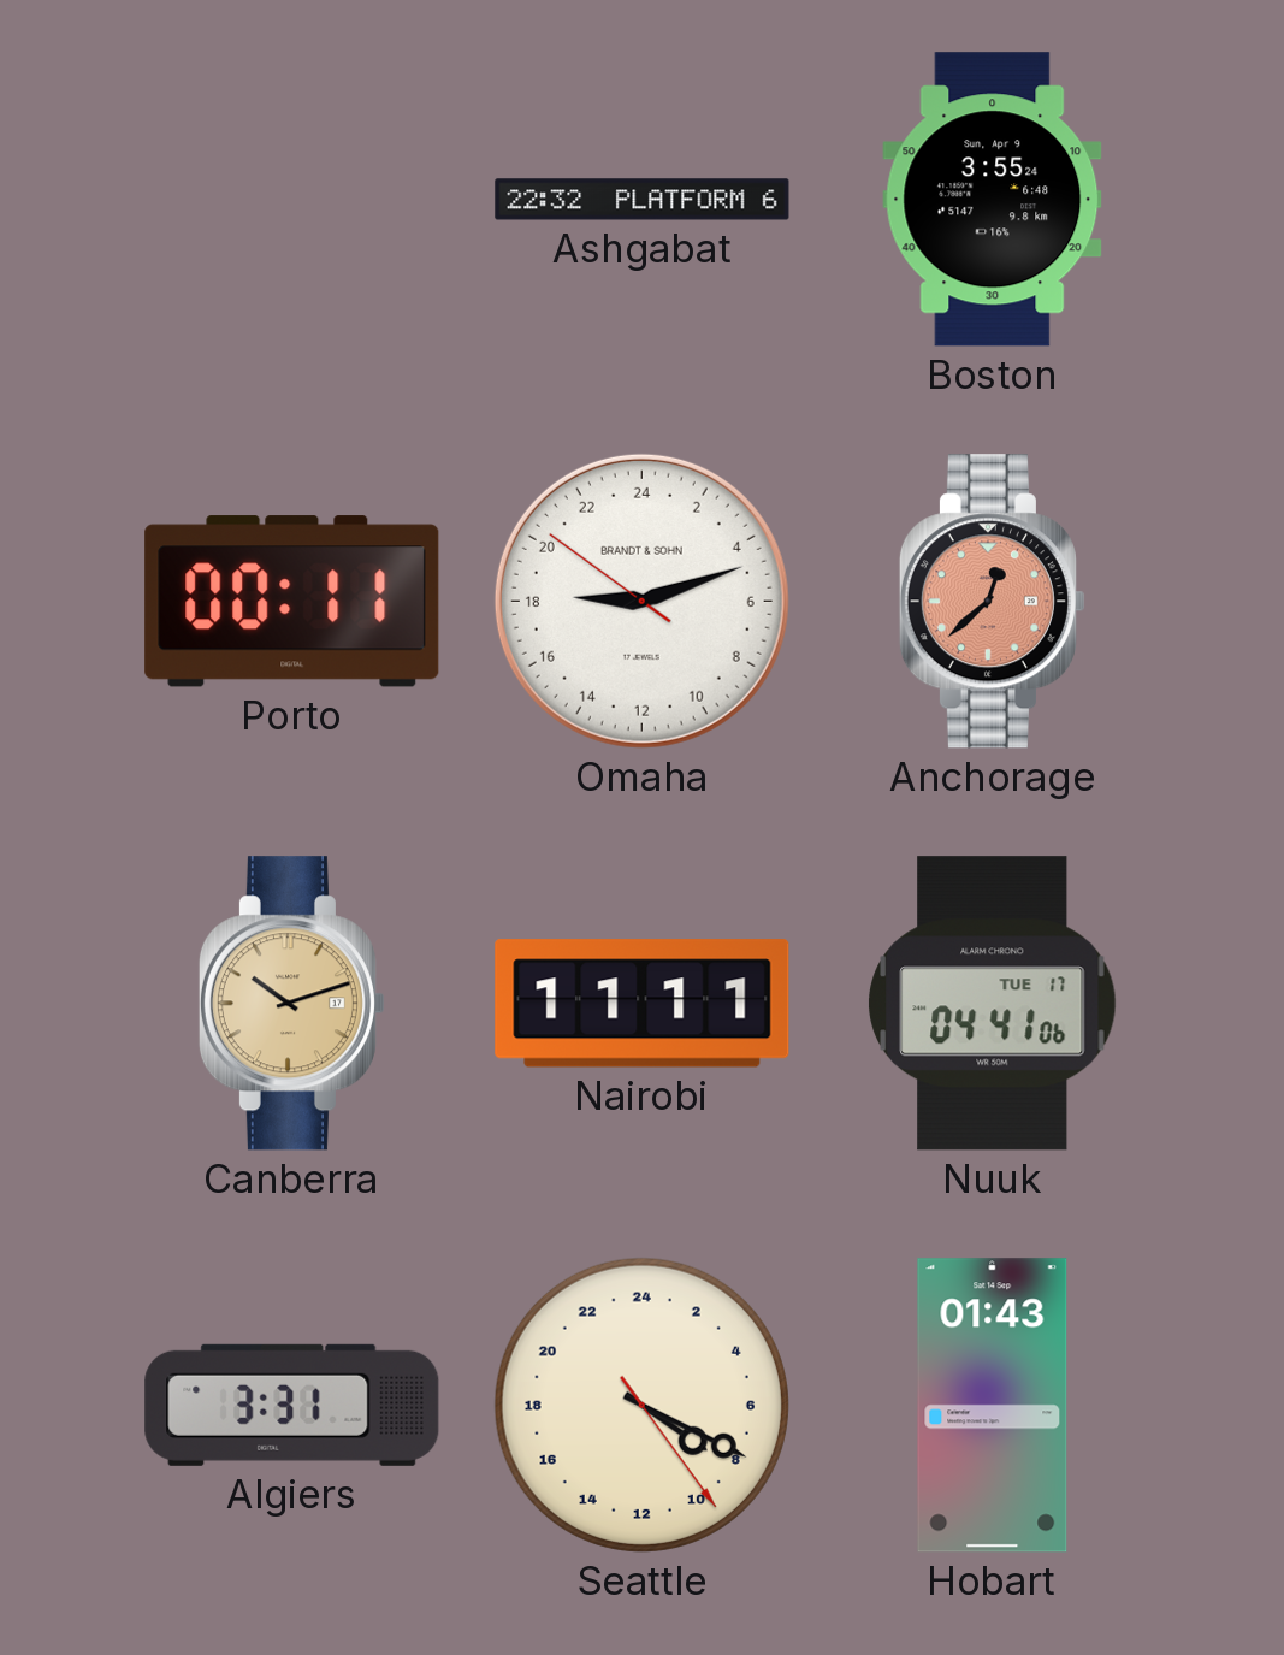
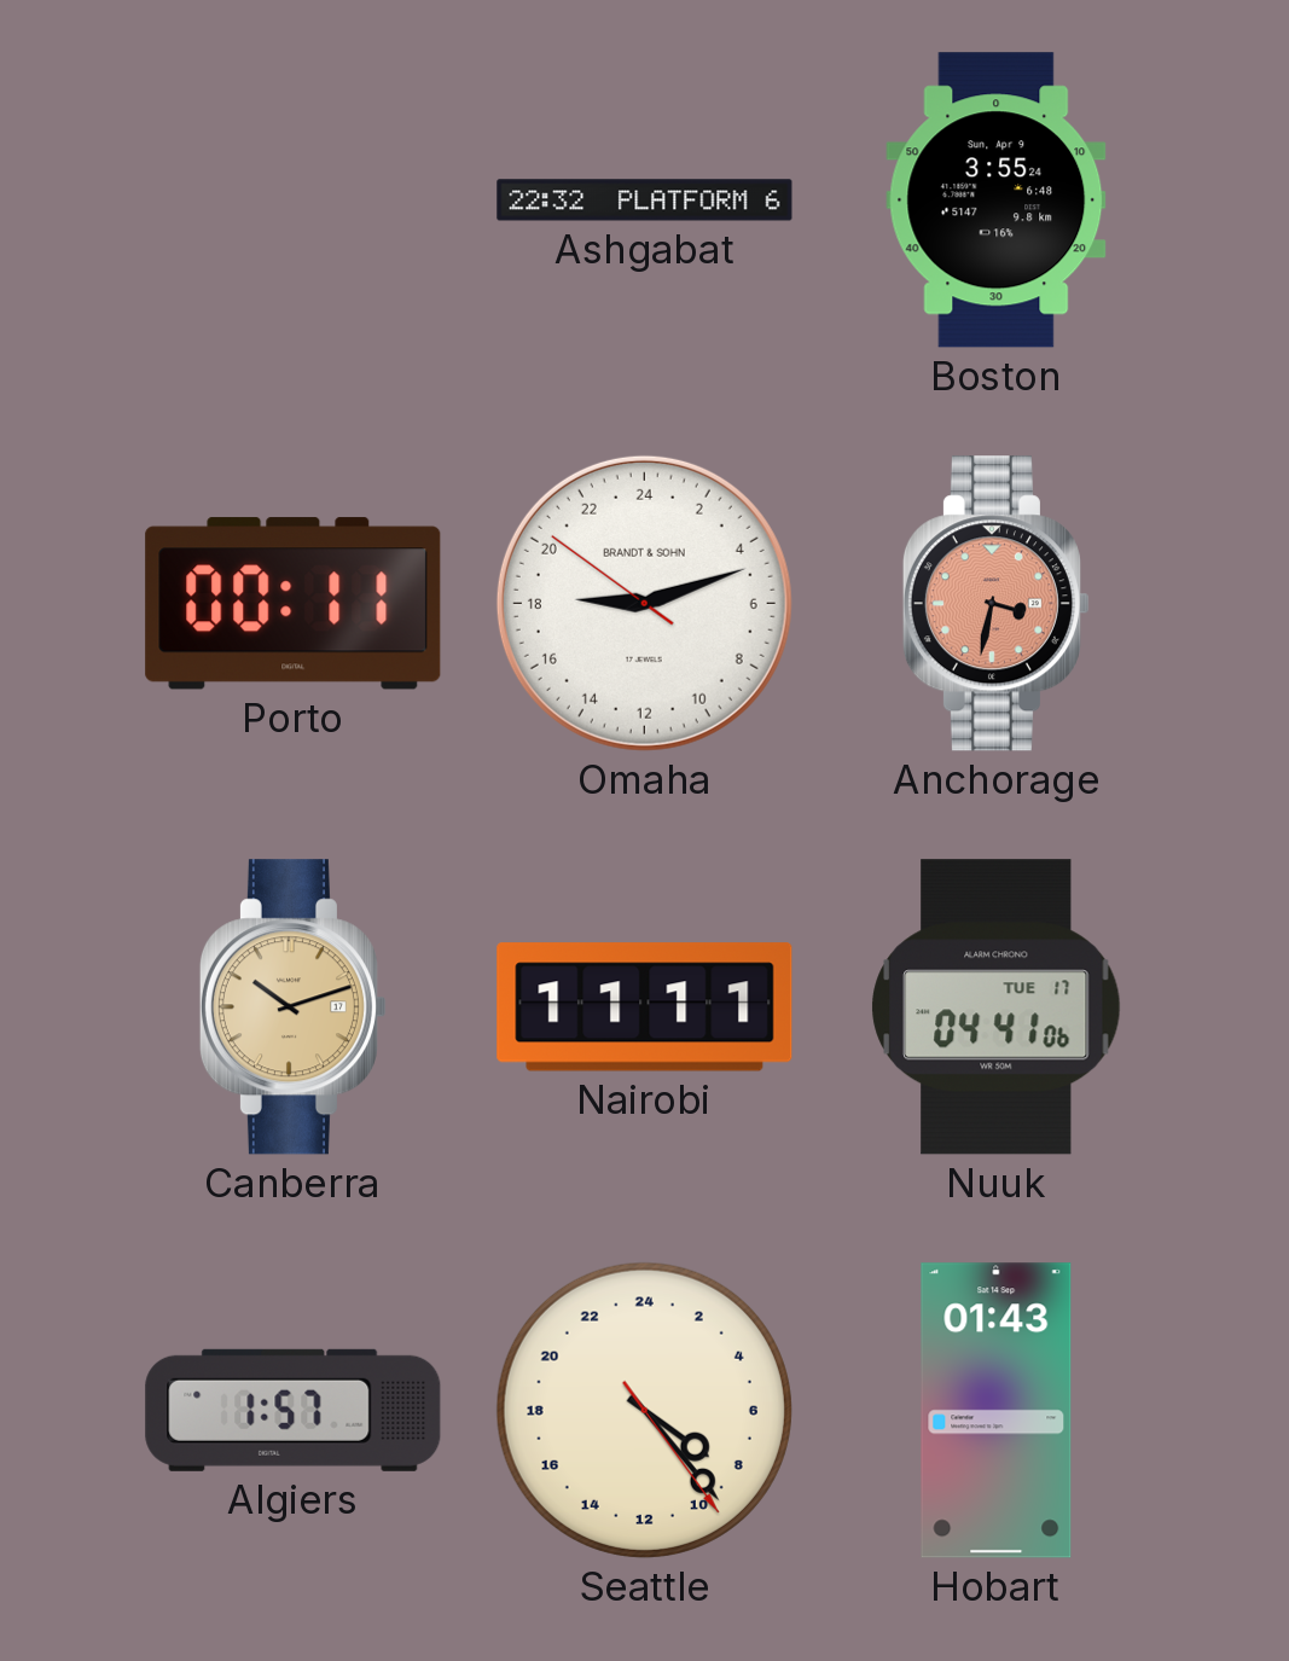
Anchorage: 12:38 -> 3:32 (995, 604)
Algiers: 3:31 -> 1:57 (294, 1410)
Seattle: 8:19 -> 8:23 (644, 1410)
